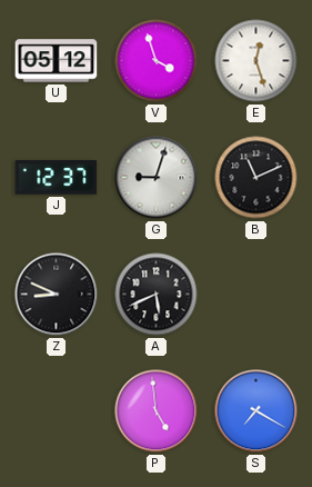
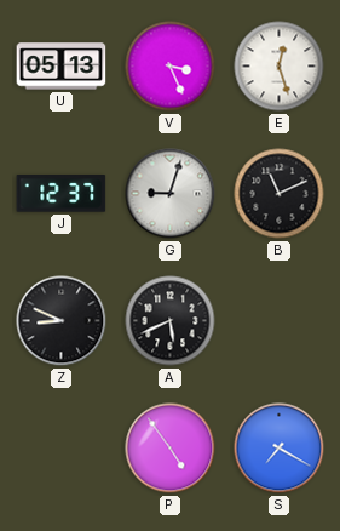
U: 05:12 -> 05:13 (62, 67)
V: 3:57 -> 3:26 (171, 67)
P: 4:59 -> 4:54 (171, 449)
